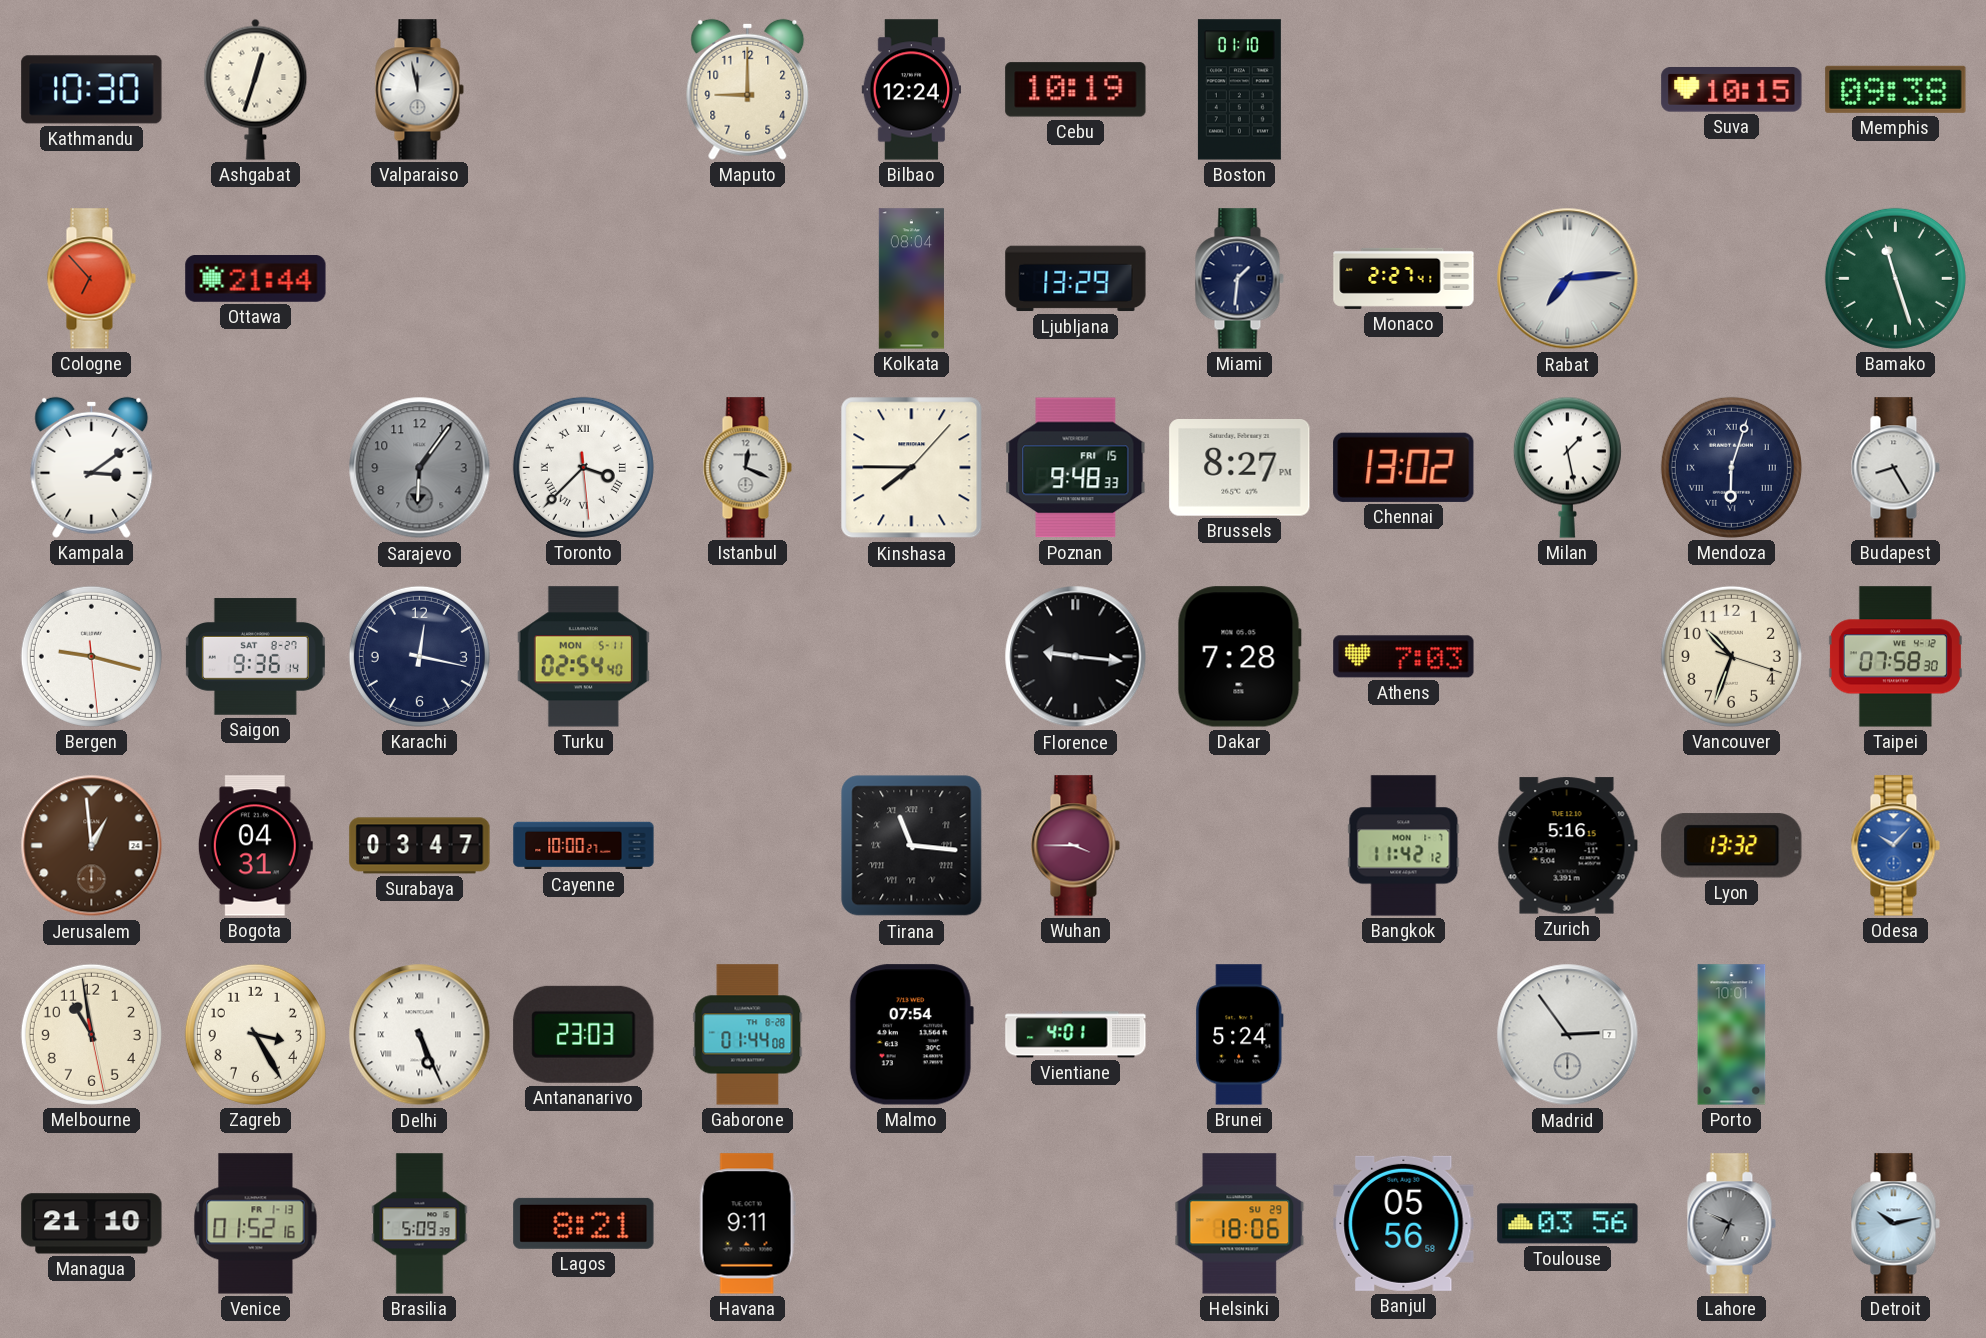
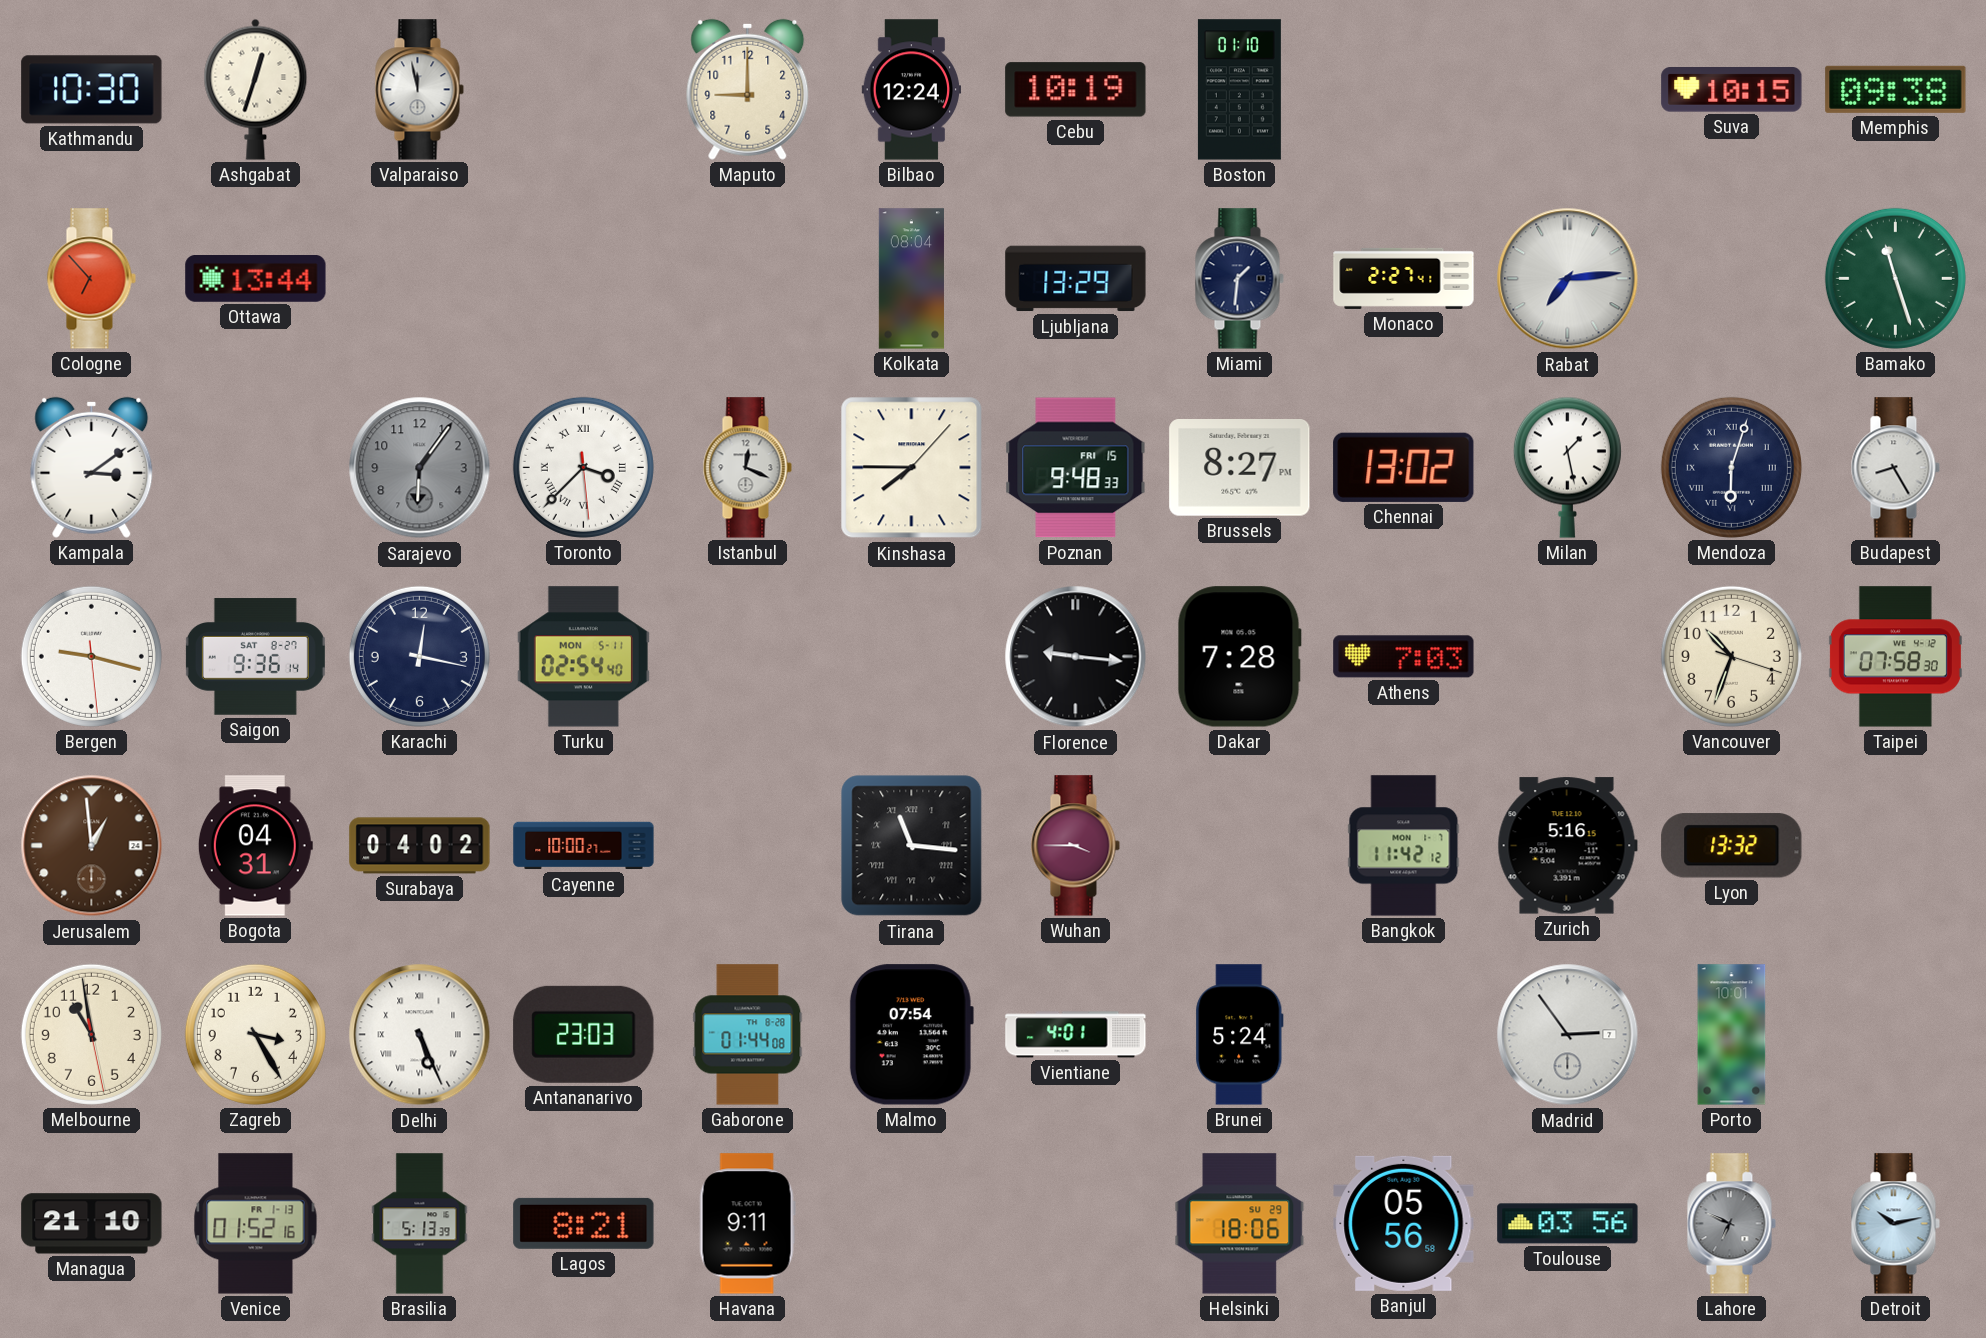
Ottawa: 21:44 -> 13:44 (256, 279)
Surabaya: 03:47 -> 04:02 (420, 846)
Odesa: 10:07 -> none (1895, 846)
Brasilia: 5:09 -> 5:13 (420, 1224)
